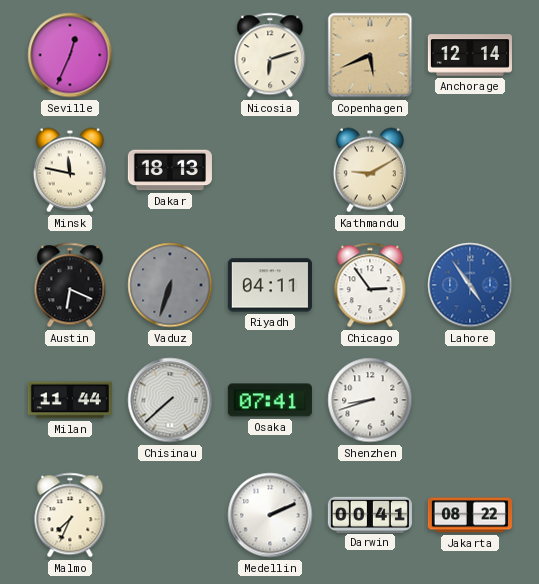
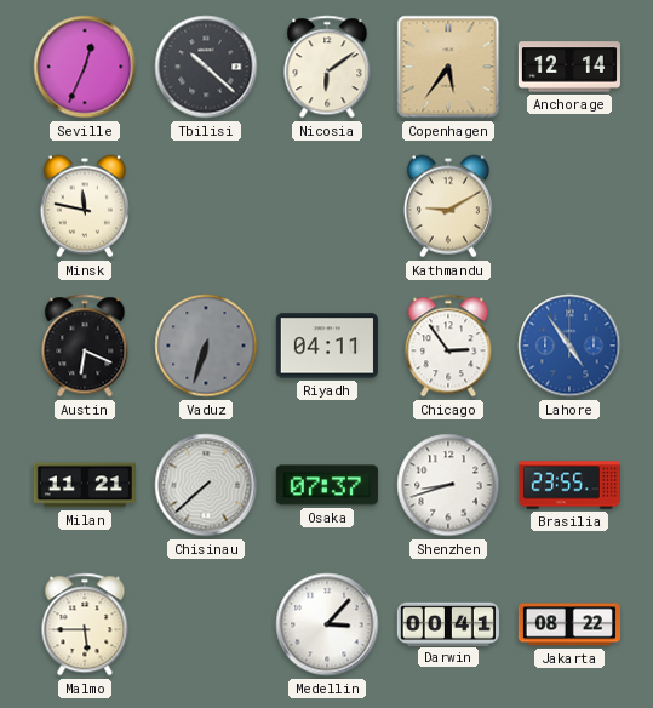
Tbilisi: none -> 10:22 (206, 67)
Nicosia: 6:12 -> 6:09 (327, 67)
Copenhagen: 5:41 -> 5:36 (448, 67)
Dakar: 18:13 -> none (170, 170)
Milan: 11:44 -> 11:21 (85, 485)
Osaka: 07:41 -> 07:37 (327, 485)
Brasilia: none -> 23:55 (569, 485)
Malmo: 7:34 -> 5:45 (85, 624)
Medellin: 2:11 -> 3:07 (327, 624)
